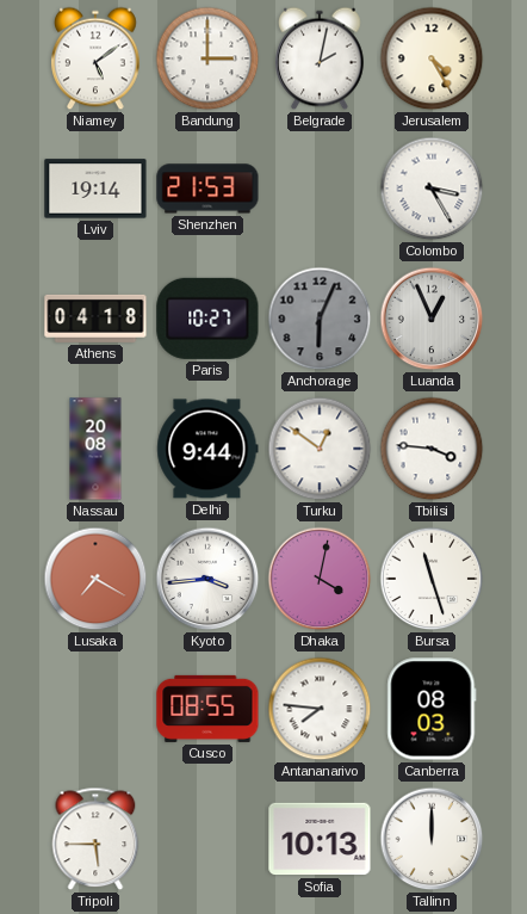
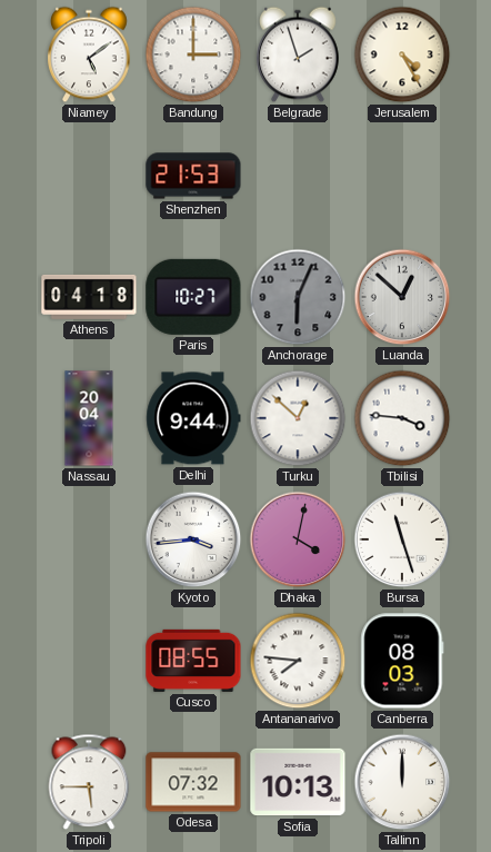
Belgrade: 2:02 -> 1:57 (298, 55)
Lviv: 19:14 -> none (95, 189)
Colombo: 3:25 -> none (432, 189)
Luanda: 12:56 -> 12:52 (402, 297)
Nassau: 20:08 -> 20:04 (89, 418)
Turku: 12:51 -> 12:52 (298, 418)
Lusaka: 7:20 -> none (95, 579)
Odesa: none -> 07:32 (193, 782)
